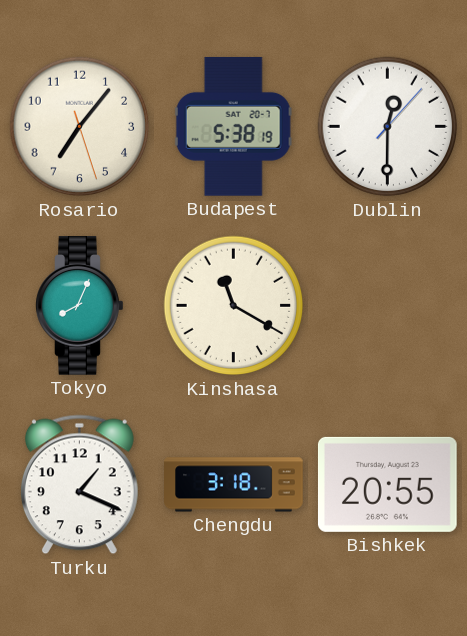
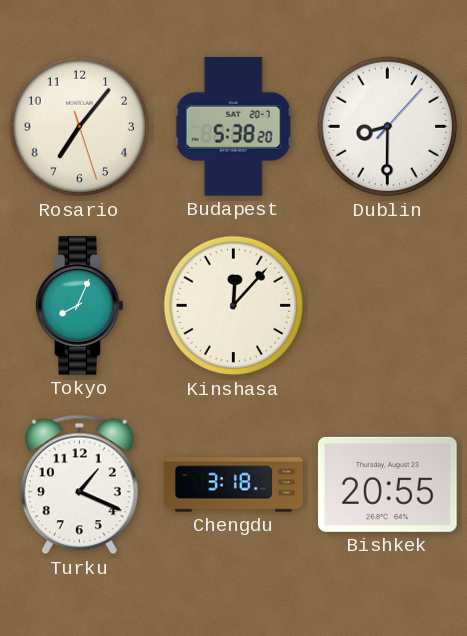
Budapest: 5:38:19 -> 5:38:20 (233, 127)
Dublin: 12:30 -> 8:30 (388, 127)
Kinshasa: 11:20 -> 12:07 (234, 306)
